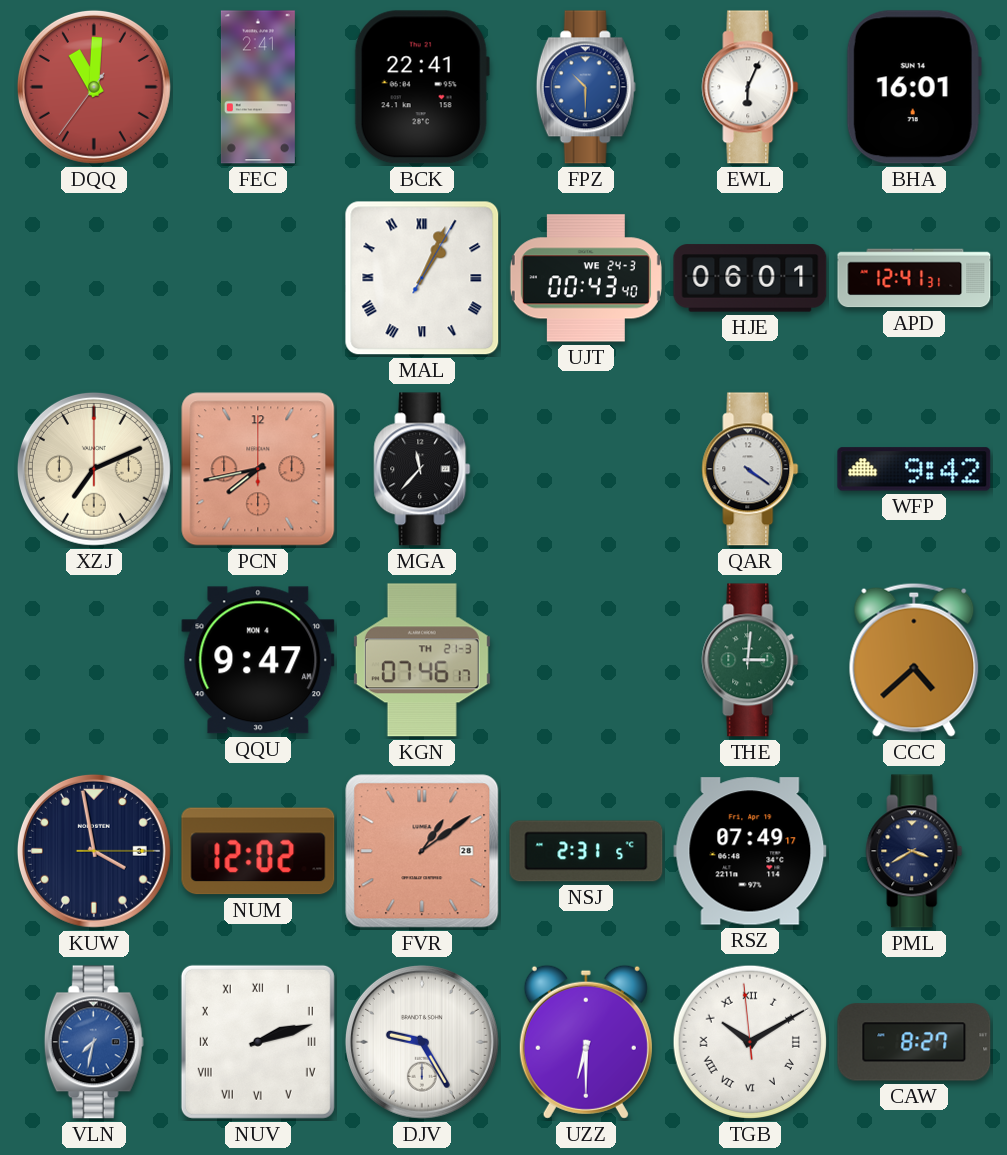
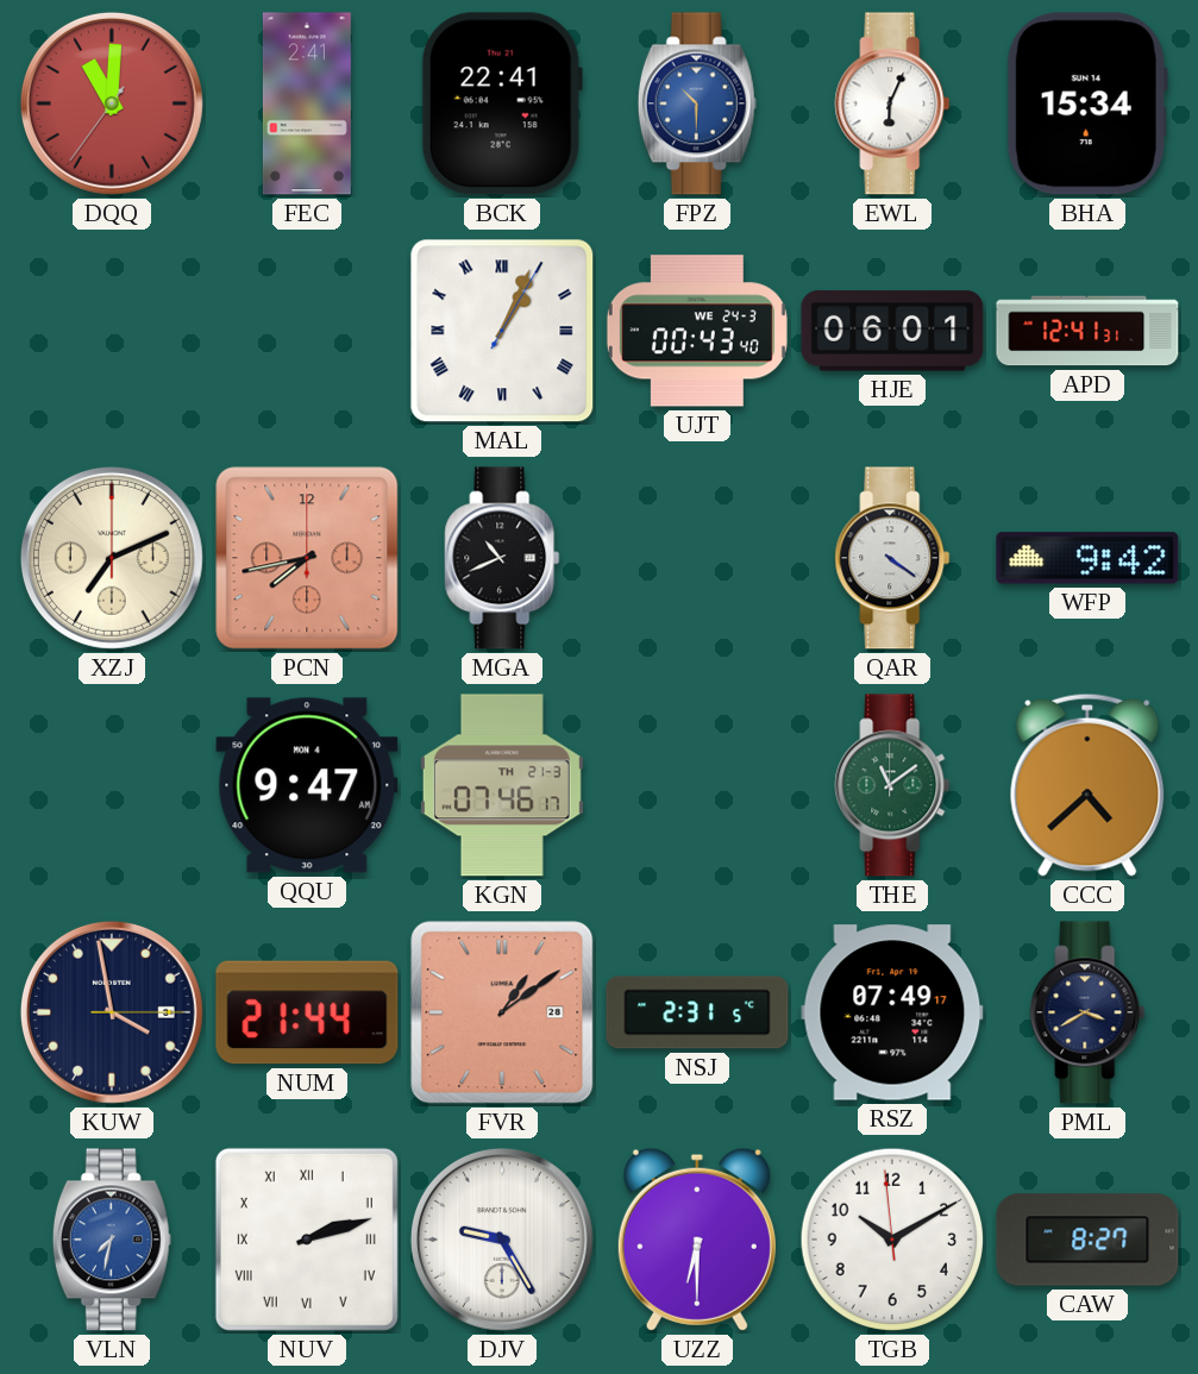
BHA: 16:01 -> 15:34 (1087, 103)
MGA: 11:37 -> 10:41 (502, 558)
THE: 3:01 -> 11:09 (892, 785)
NUM: 12:02 -> 21:44 (307, 1012)
TGB numerals: Roman -> Arabic (892, 1240)
